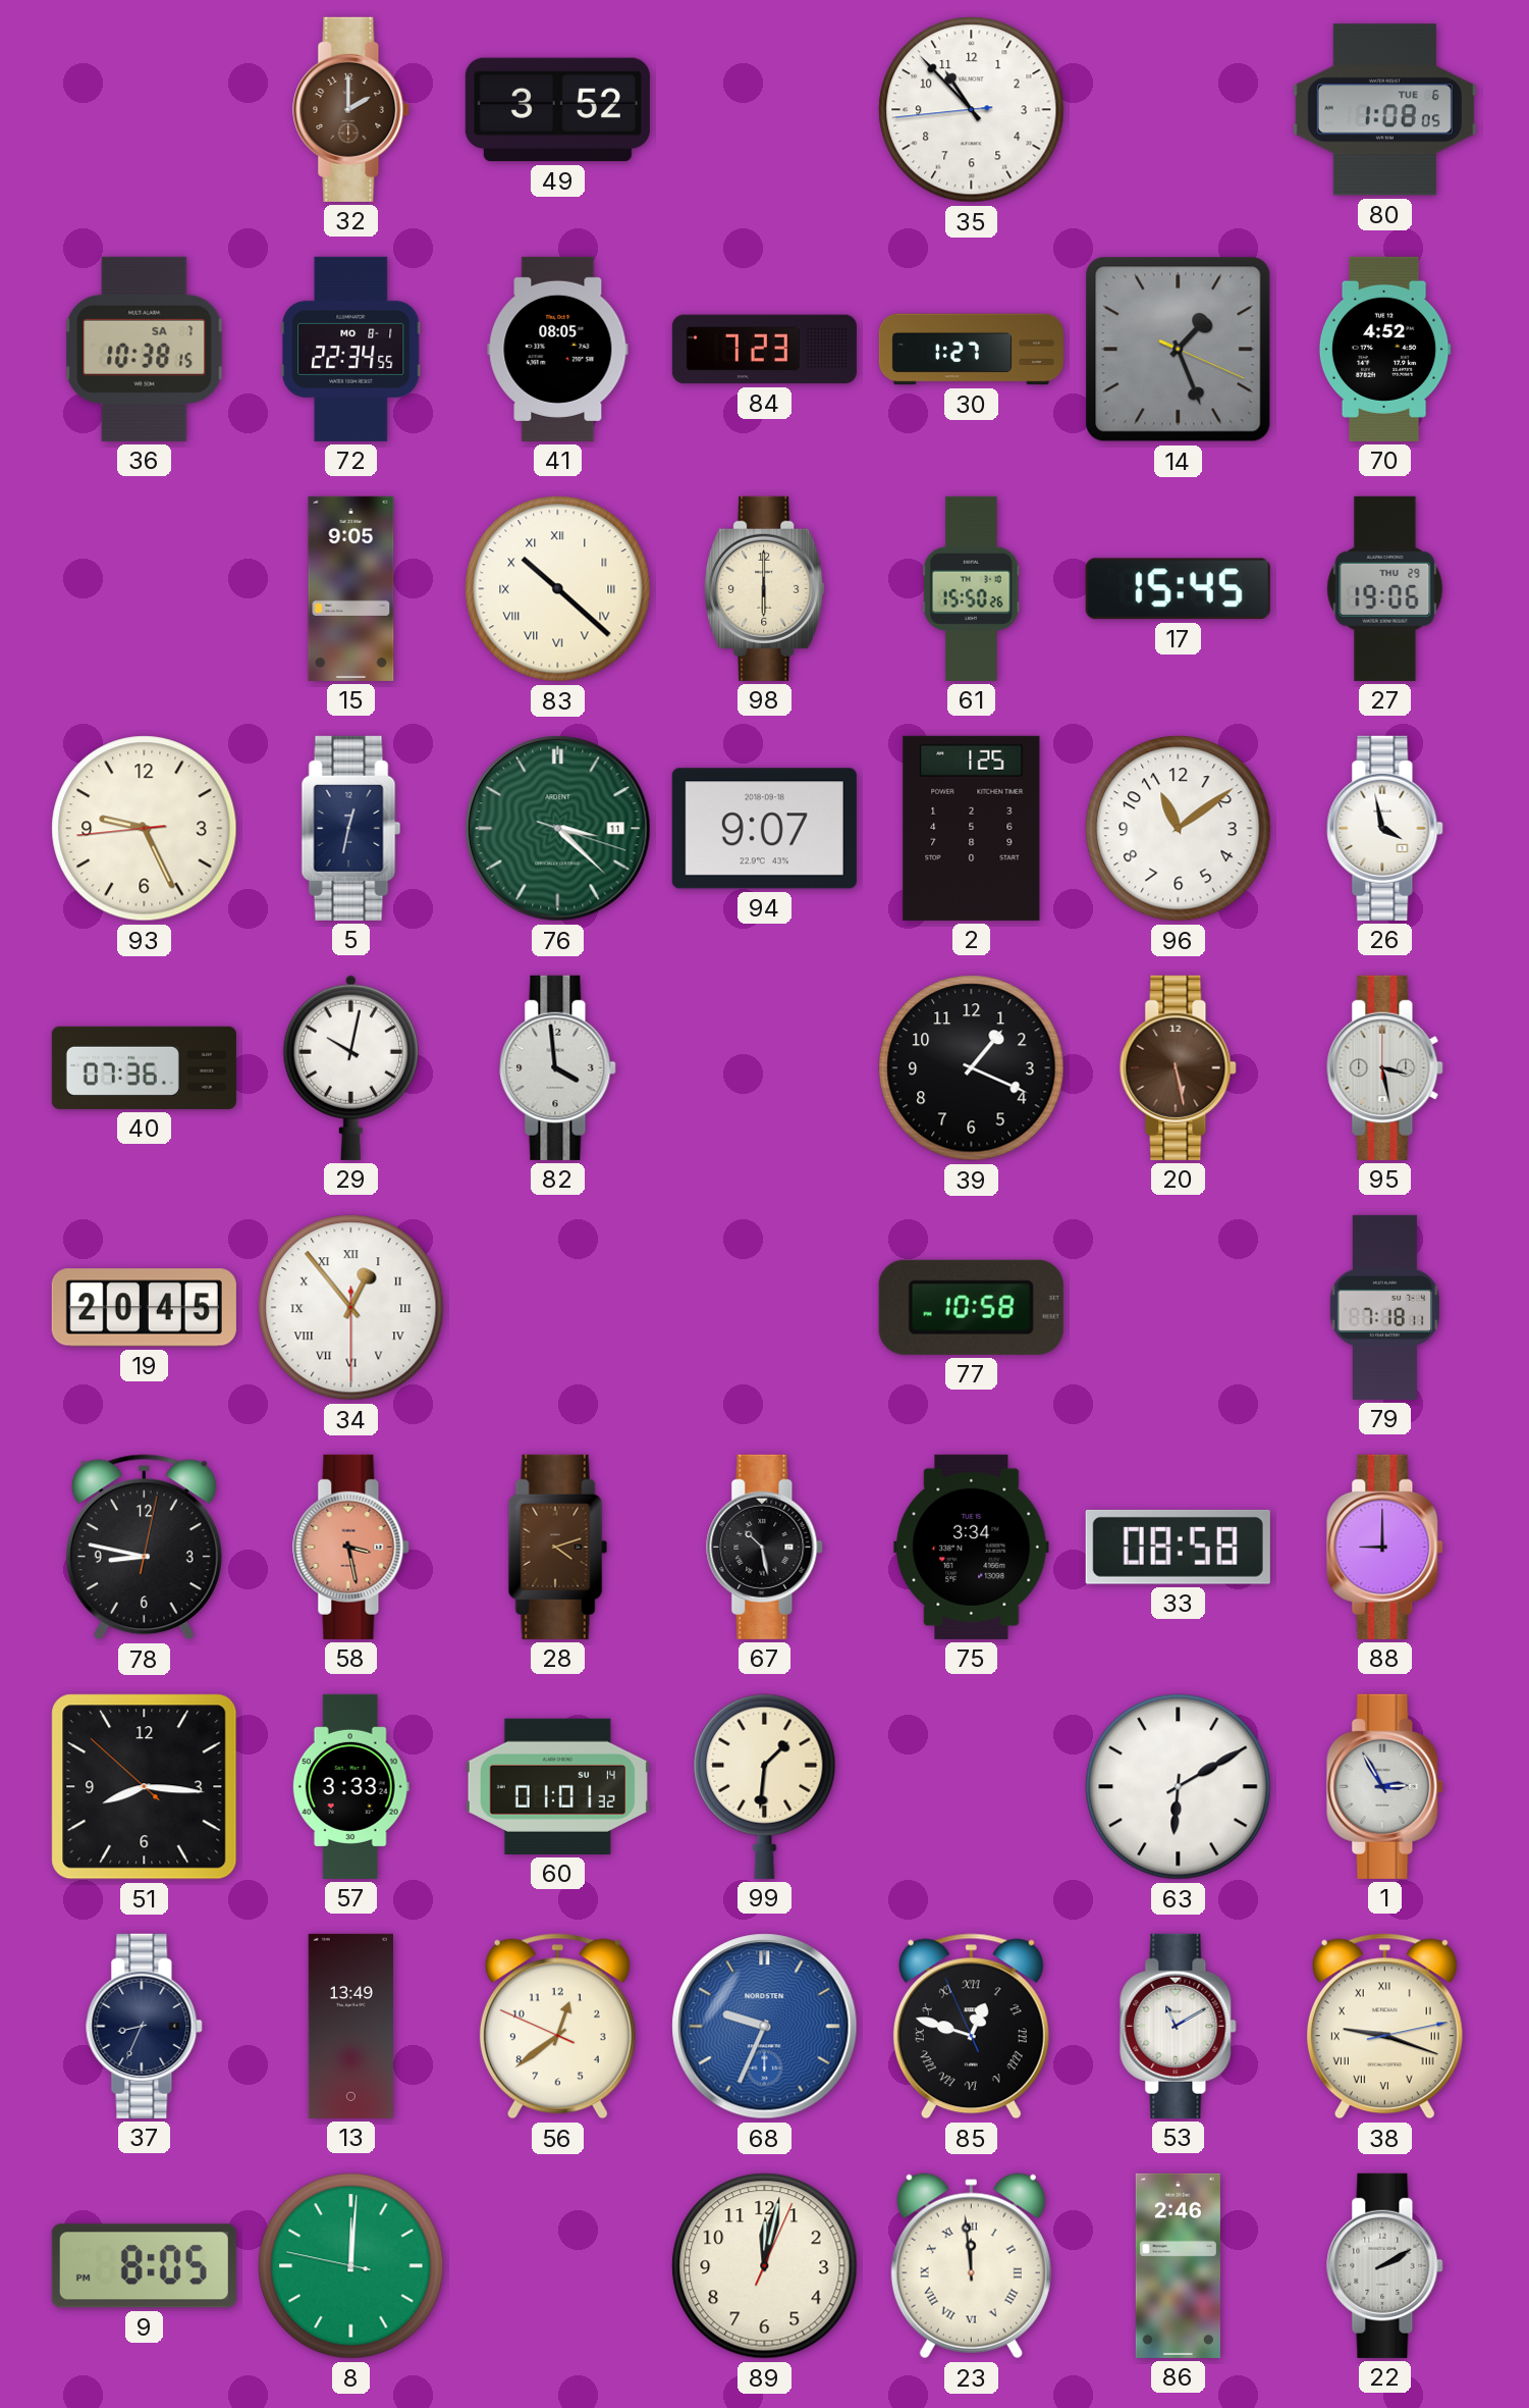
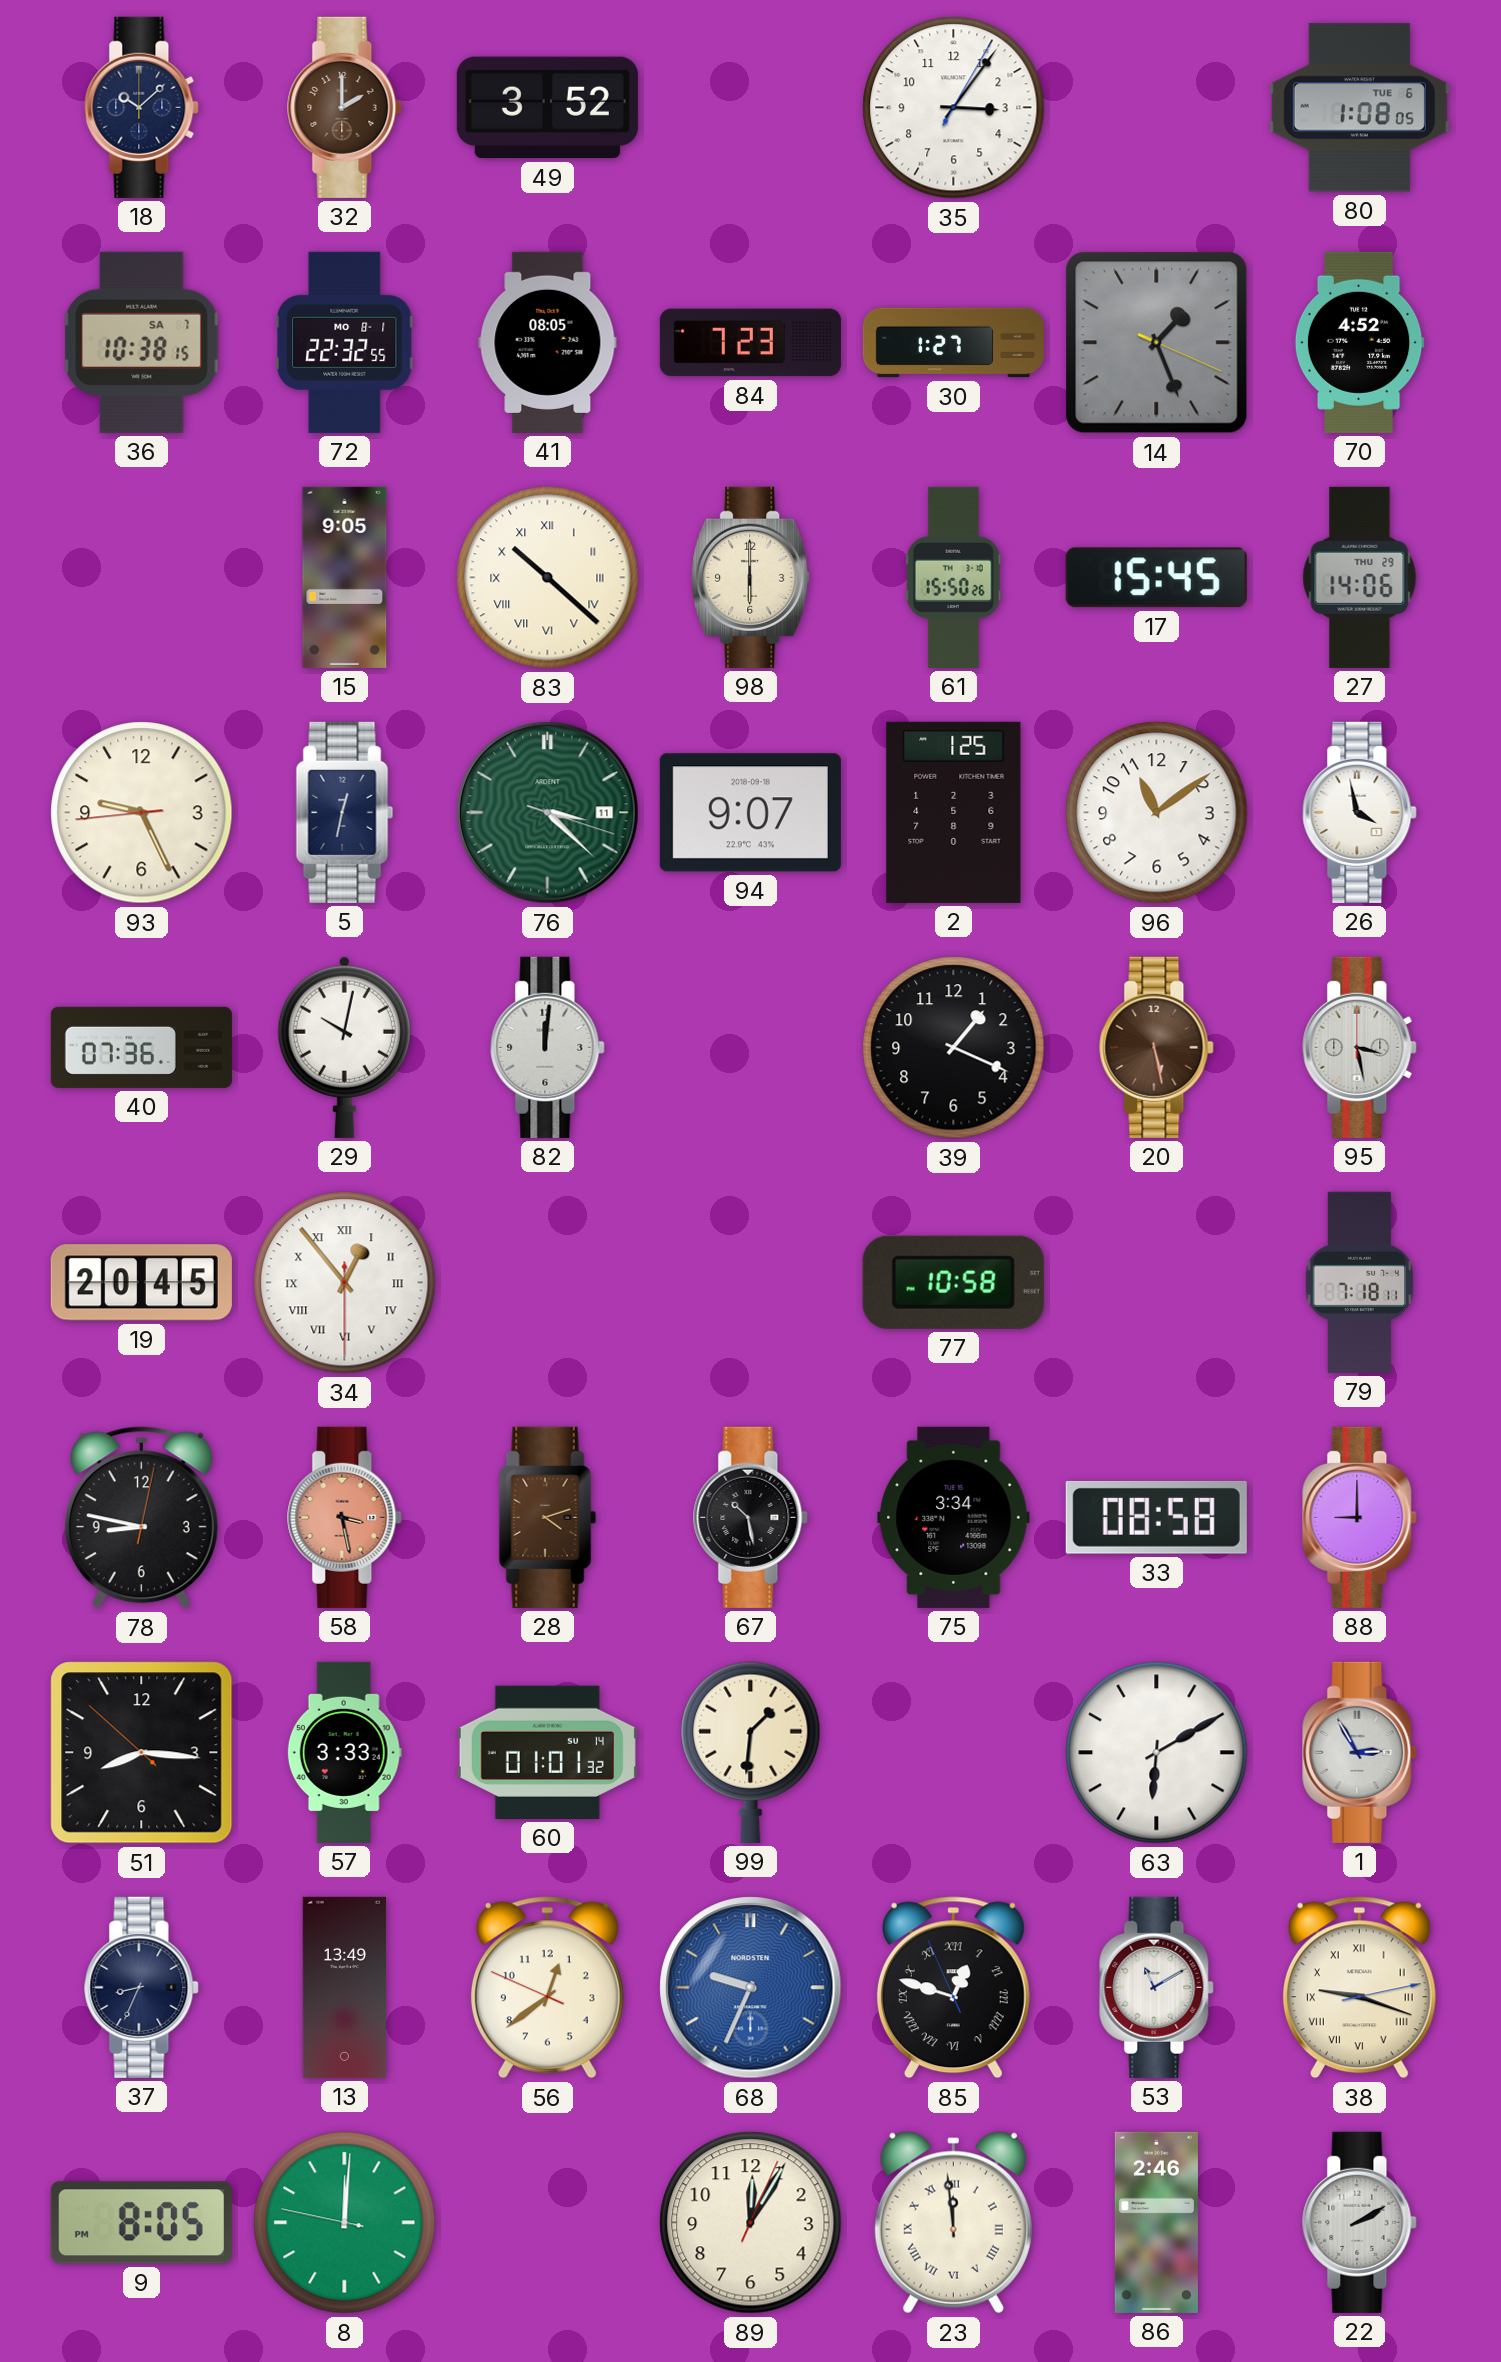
18: none -> 10:08 (142, 107)
35: 10:52 -> 3:06 (954, 108)
72: 22:34 -> 22:32 (345, 342)
27: 19:06 -> 14:06 (1360, 577)
82: 3:59 -> 12:01 (548, 1047)
89: 12:02 -> 12:05 (751, 2223)
